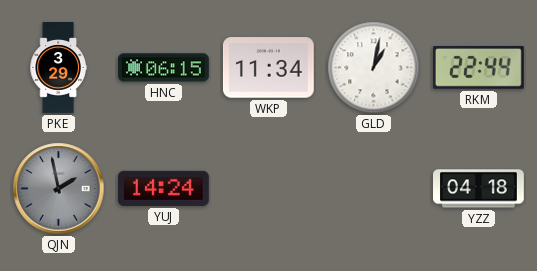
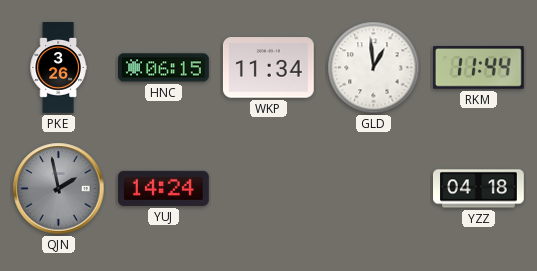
PKE: 3:29 -> 3:26 (58, 68)
GLD: 1:02 -> 12:59 (374, 68)
RKM: 22:44 -> 11:44 (478, 68)
